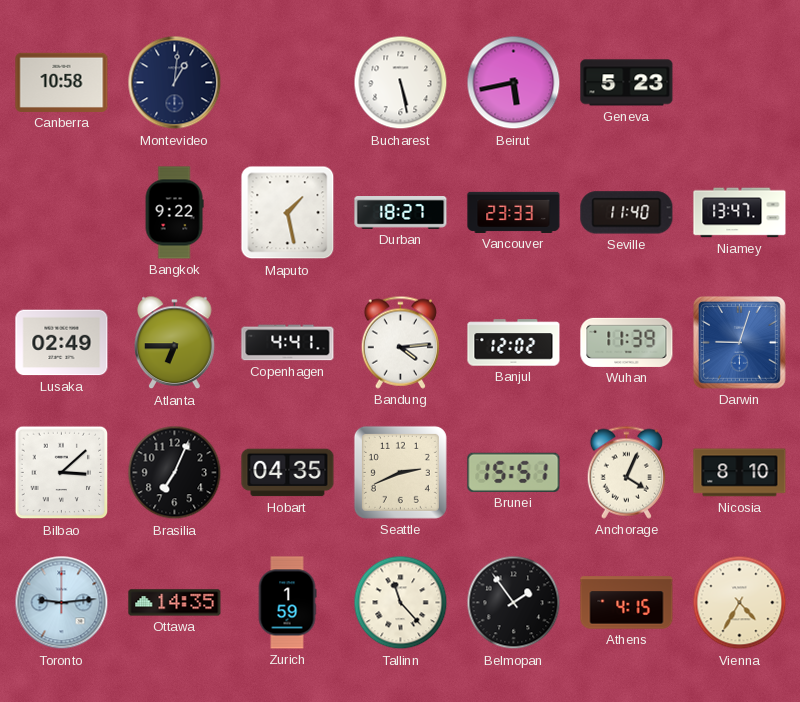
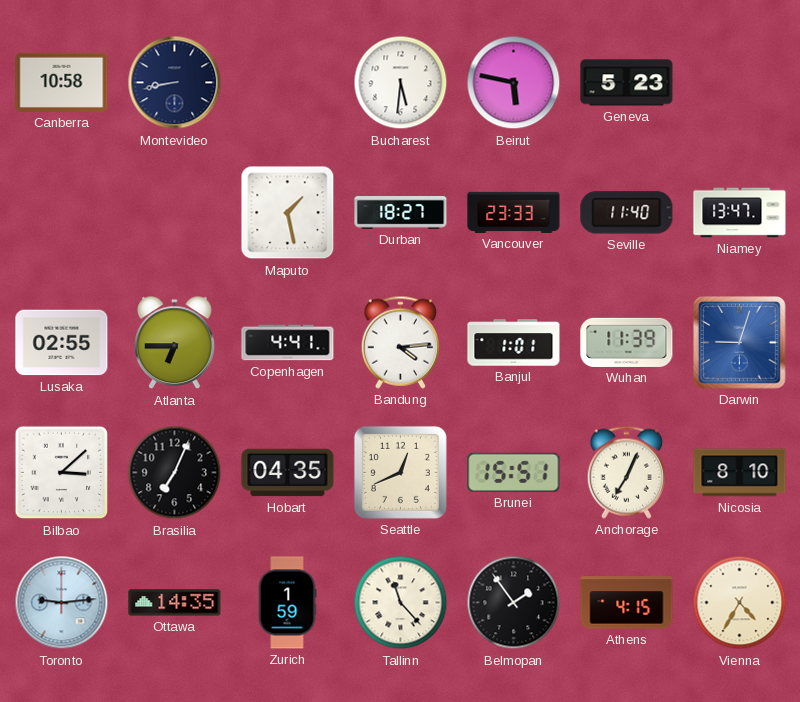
Montevideo: 1:01 -> 8:43 (175, 83)
Bucharest: 5:28 -> 5:31 (401, 83)
Beirut: 5:43 -> 5:47 (514, 83)
Bangkok: 9:22 -> none (174, 213)
Lusaka: 02:49 -> 02:55 (62, 343)
Banjul: 12:02 -> 1:01 (514, 343)
Seattle: 2:41 -> 12:41 (400, 472)
Anchorage: 4:04 -> 7:04 (626, 472)
